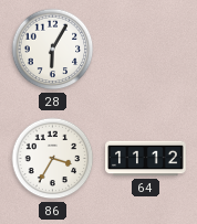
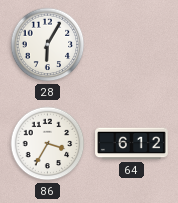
64: 11:12 -> 6:12 (132, 144)
